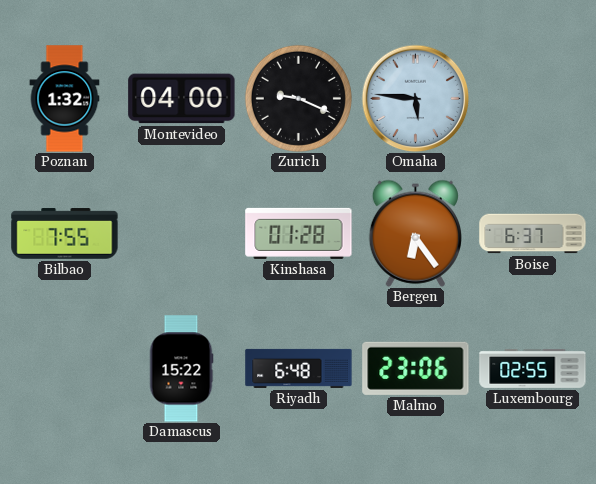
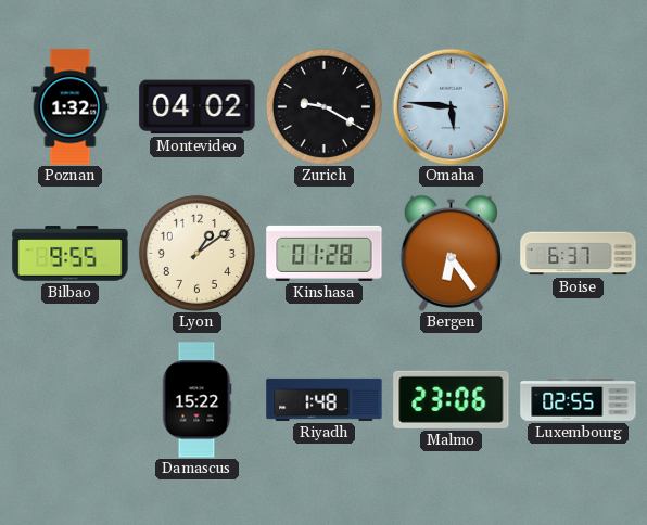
Montevideo: 04:00 -> 04:02 (198, 107)
Zurich: 9:19 -> 9:20 (323, 106)
Bilbao: 7:55 -> 9:55 (71, 254)
Lyon: none -> 1:09 (196, 253)
Riyadh: 6:48 -> 1:48 (325, 399)
